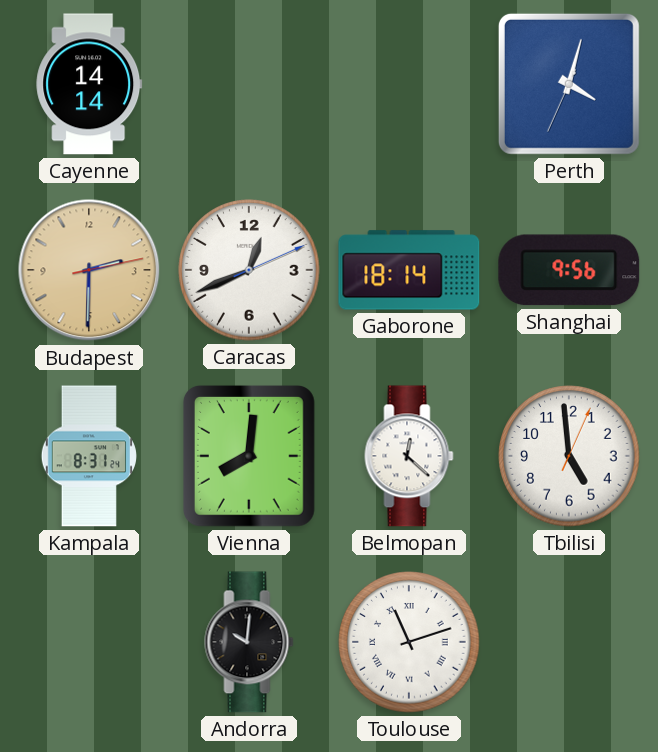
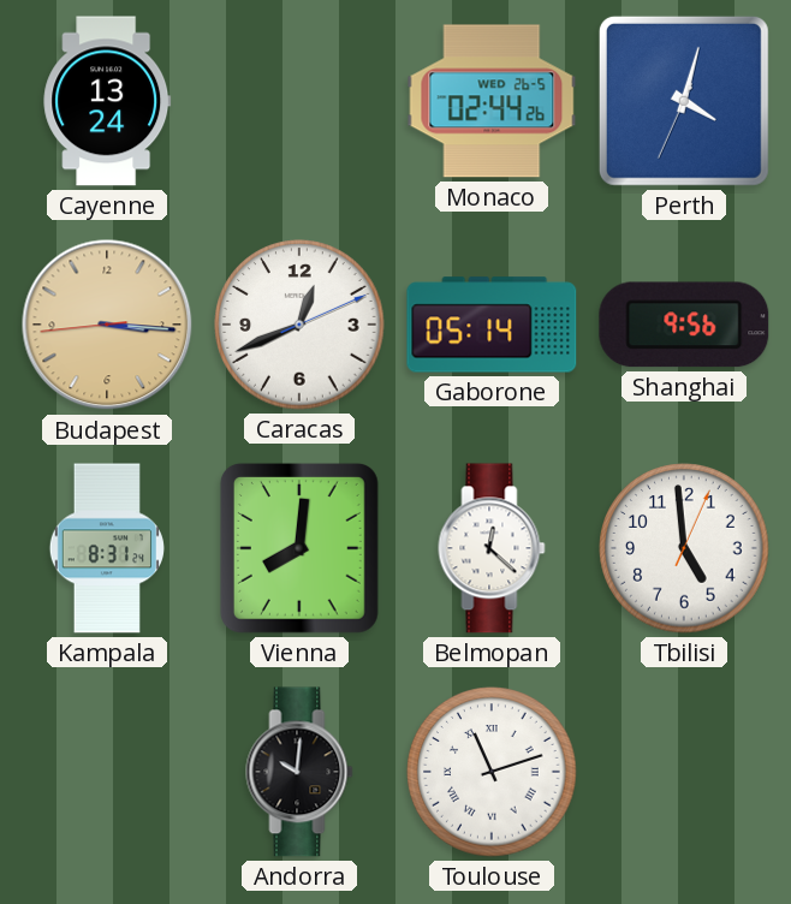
Cayenne: 14:14 -> 13:24 (107, 101)
Monaco: none -> 02:44 (492, 101)
Budapest: 2:30 -> 3:15 (107, 325)
Gaborone: 18:14 -> 05:14 (492, 325)
